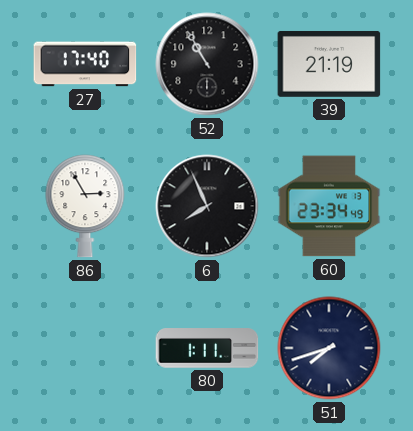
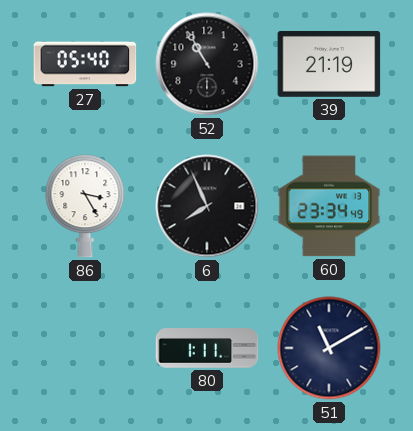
27: 17:40 -> 05:40 (85, 64)
86: 2:55 -> 3:25 (85, 206)
51: 7:42 -> 11:10 (329, 348)
